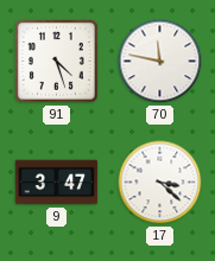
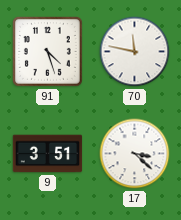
9: 3:47 -> 3:51 (48, 154)
